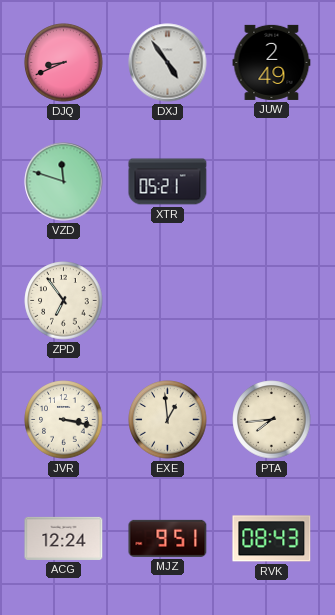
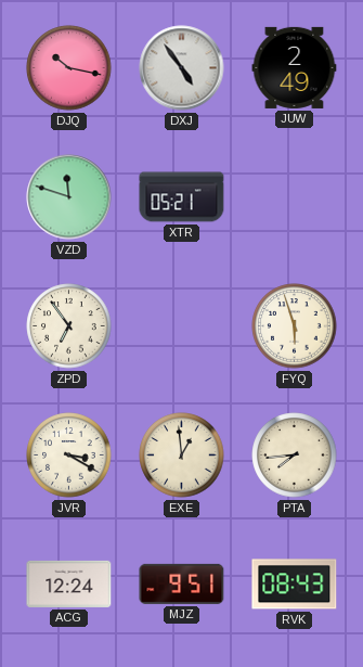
DJQ: 8:41 -> 10:17 (69, 68)
FYQ: none -> 5:57 (295, 326)
JVR: 3:17 -> 3:20 (69, 456)
